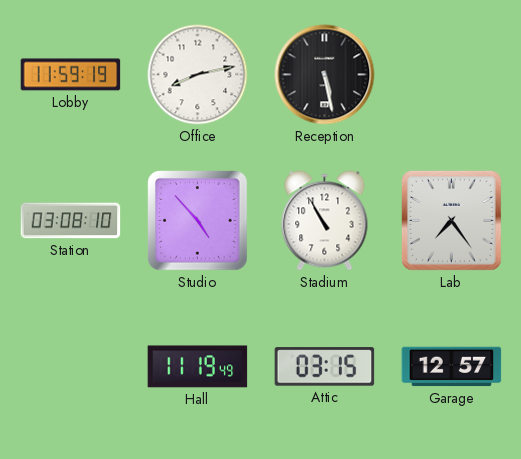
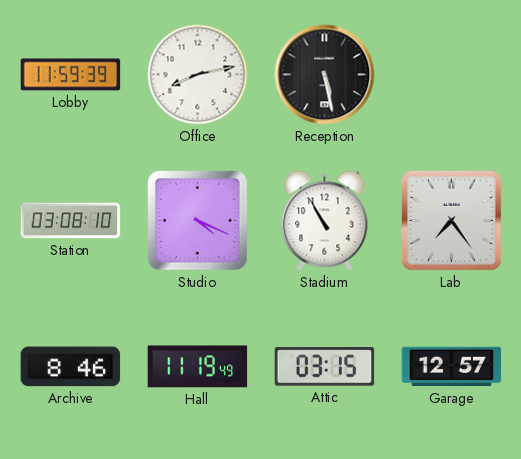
Lobby: 11:59:19 -> 11:59:39 (71, 75)
Studio: 4:53 -> 4:19 (198, 221)
Archive: none -> 8:46 (71, 367)
